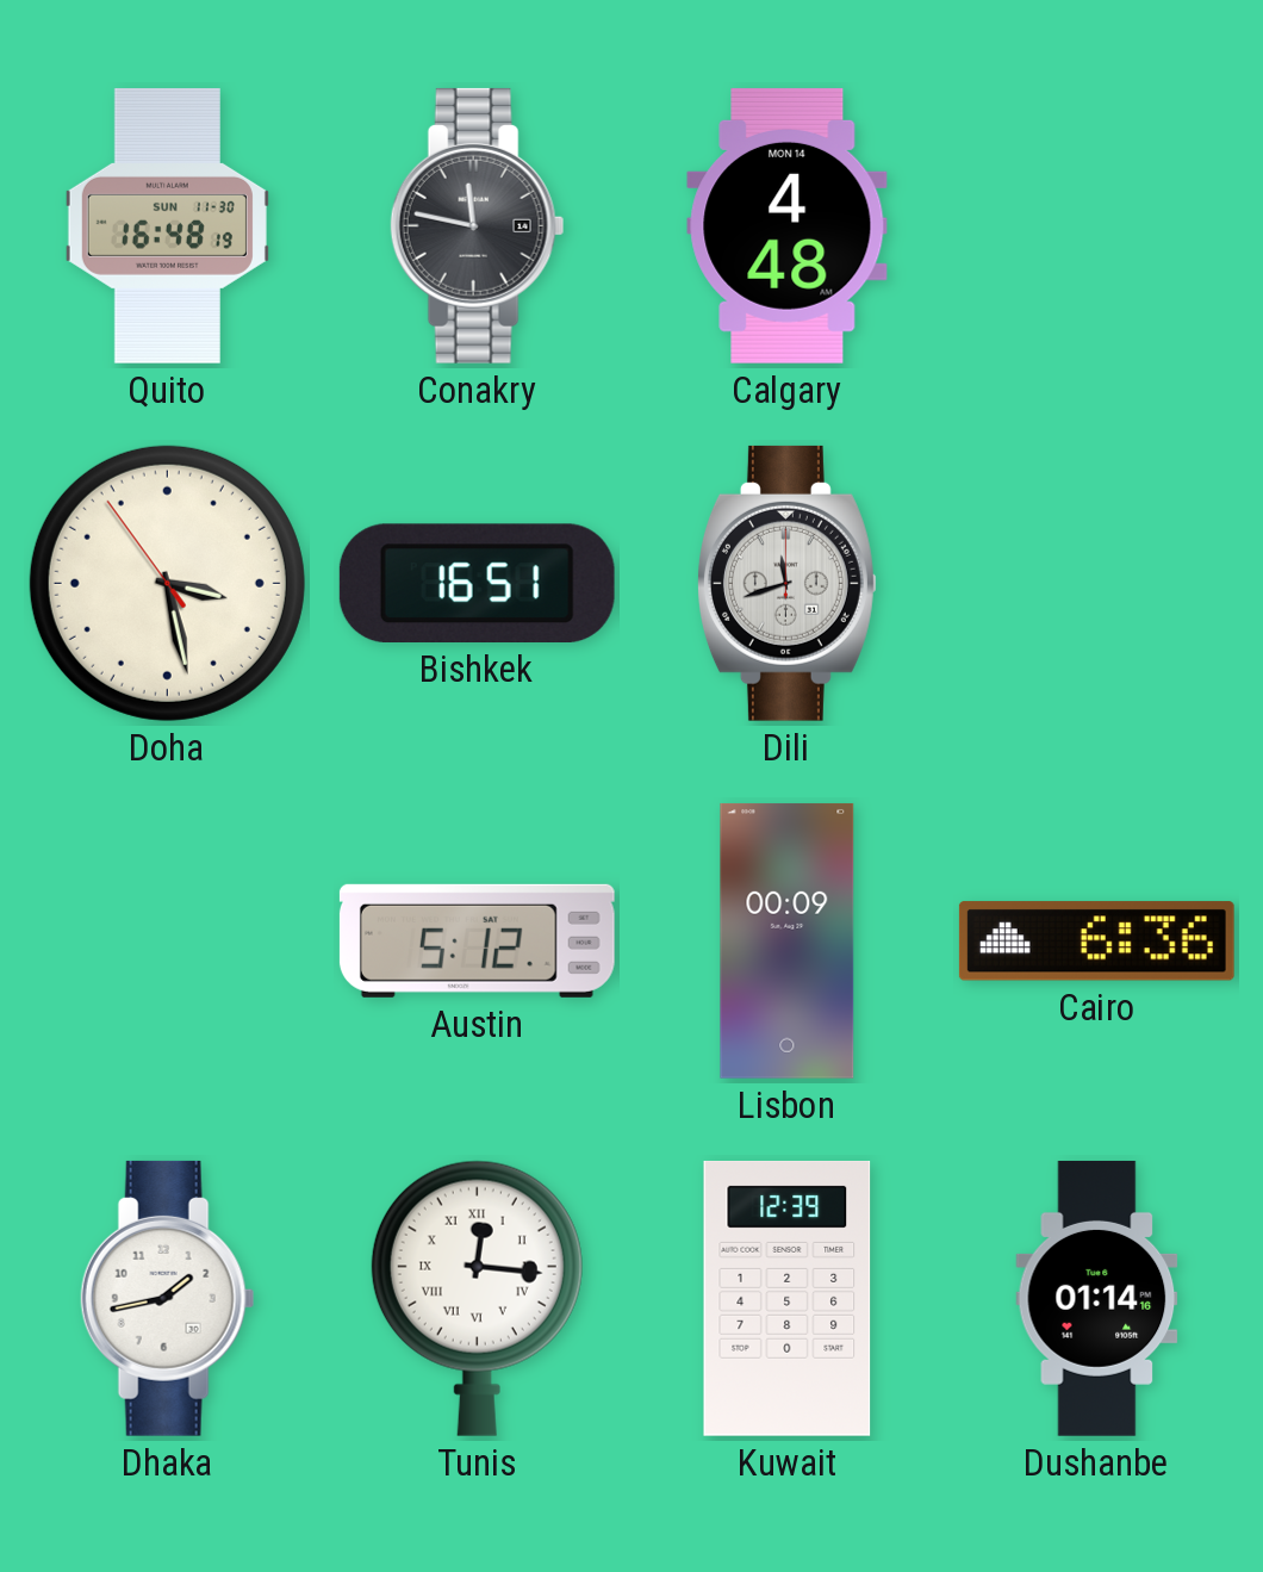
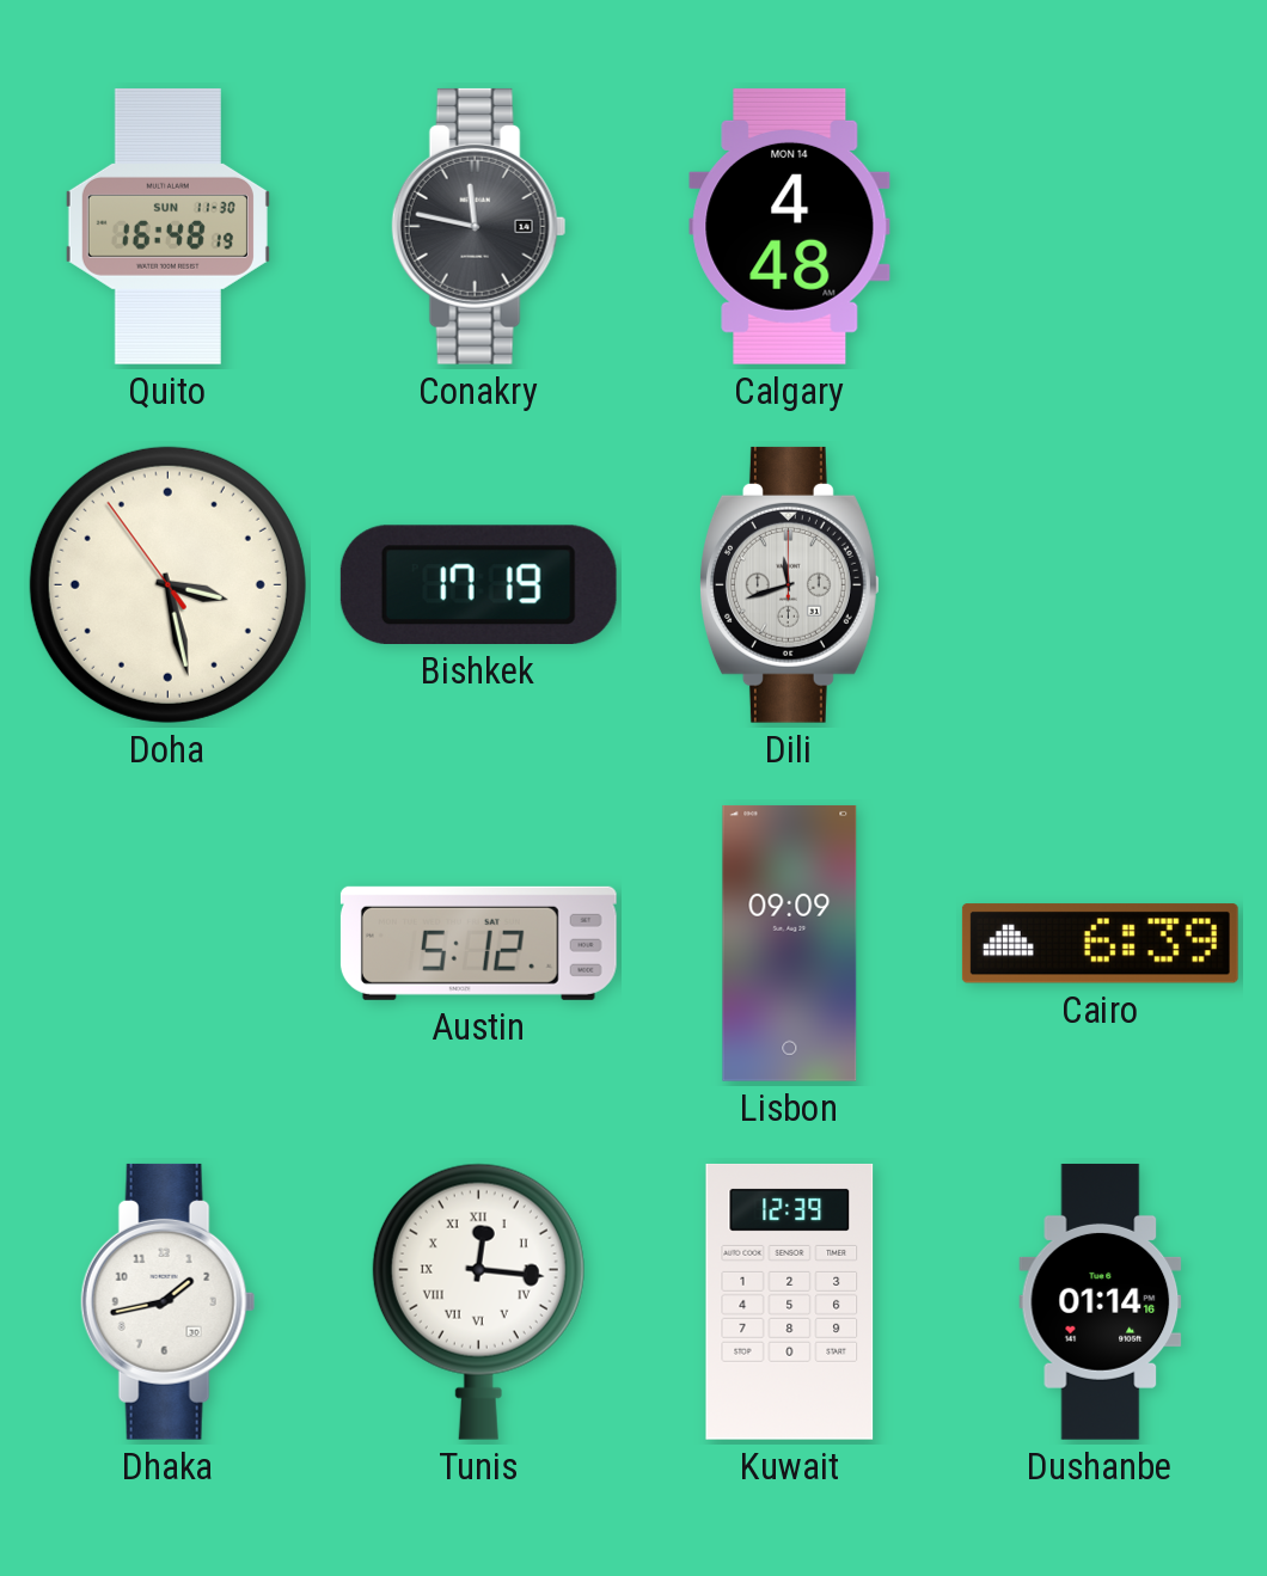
Bishkek: 16:51 -> 17:19 (478, 584)
Lisbon: 00:09 -> 09:09 (790, 943)
Cairo: 6:36 -> 6:39 (1100, 944)
